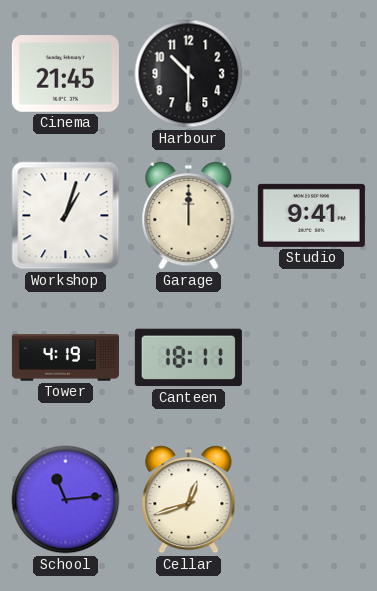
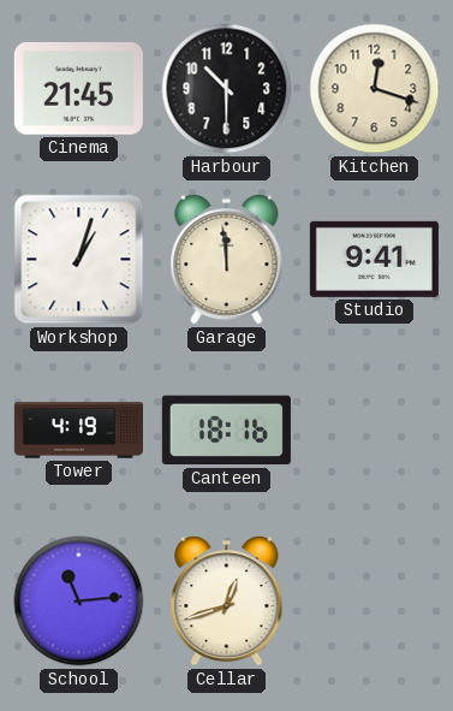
Kitchen: none -> 12:18 (375, 89)
Garage: 12:00 -> 11:59 (227, 260)
Canteen: 18:11 -> 18:16 (226, 431)
